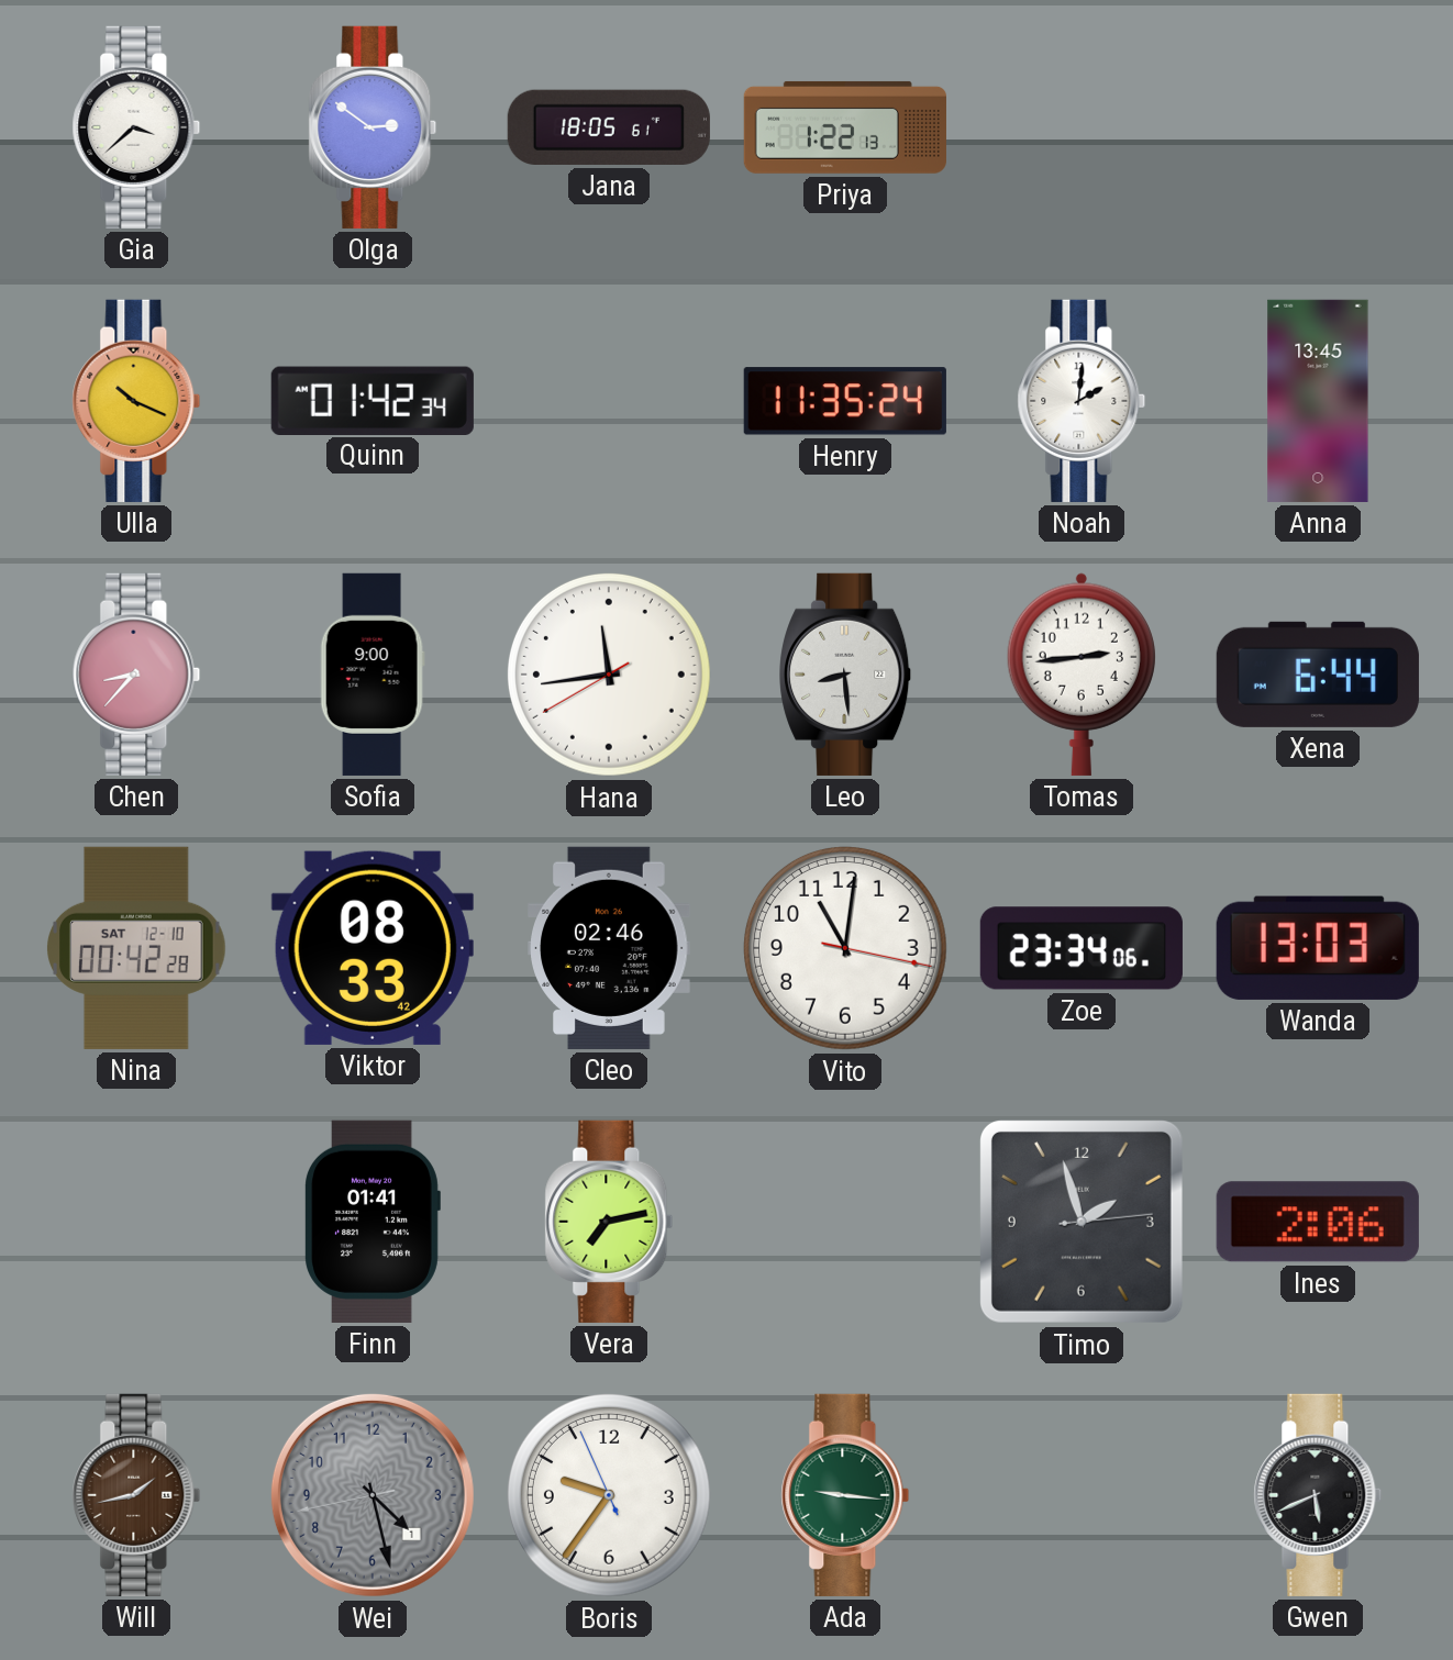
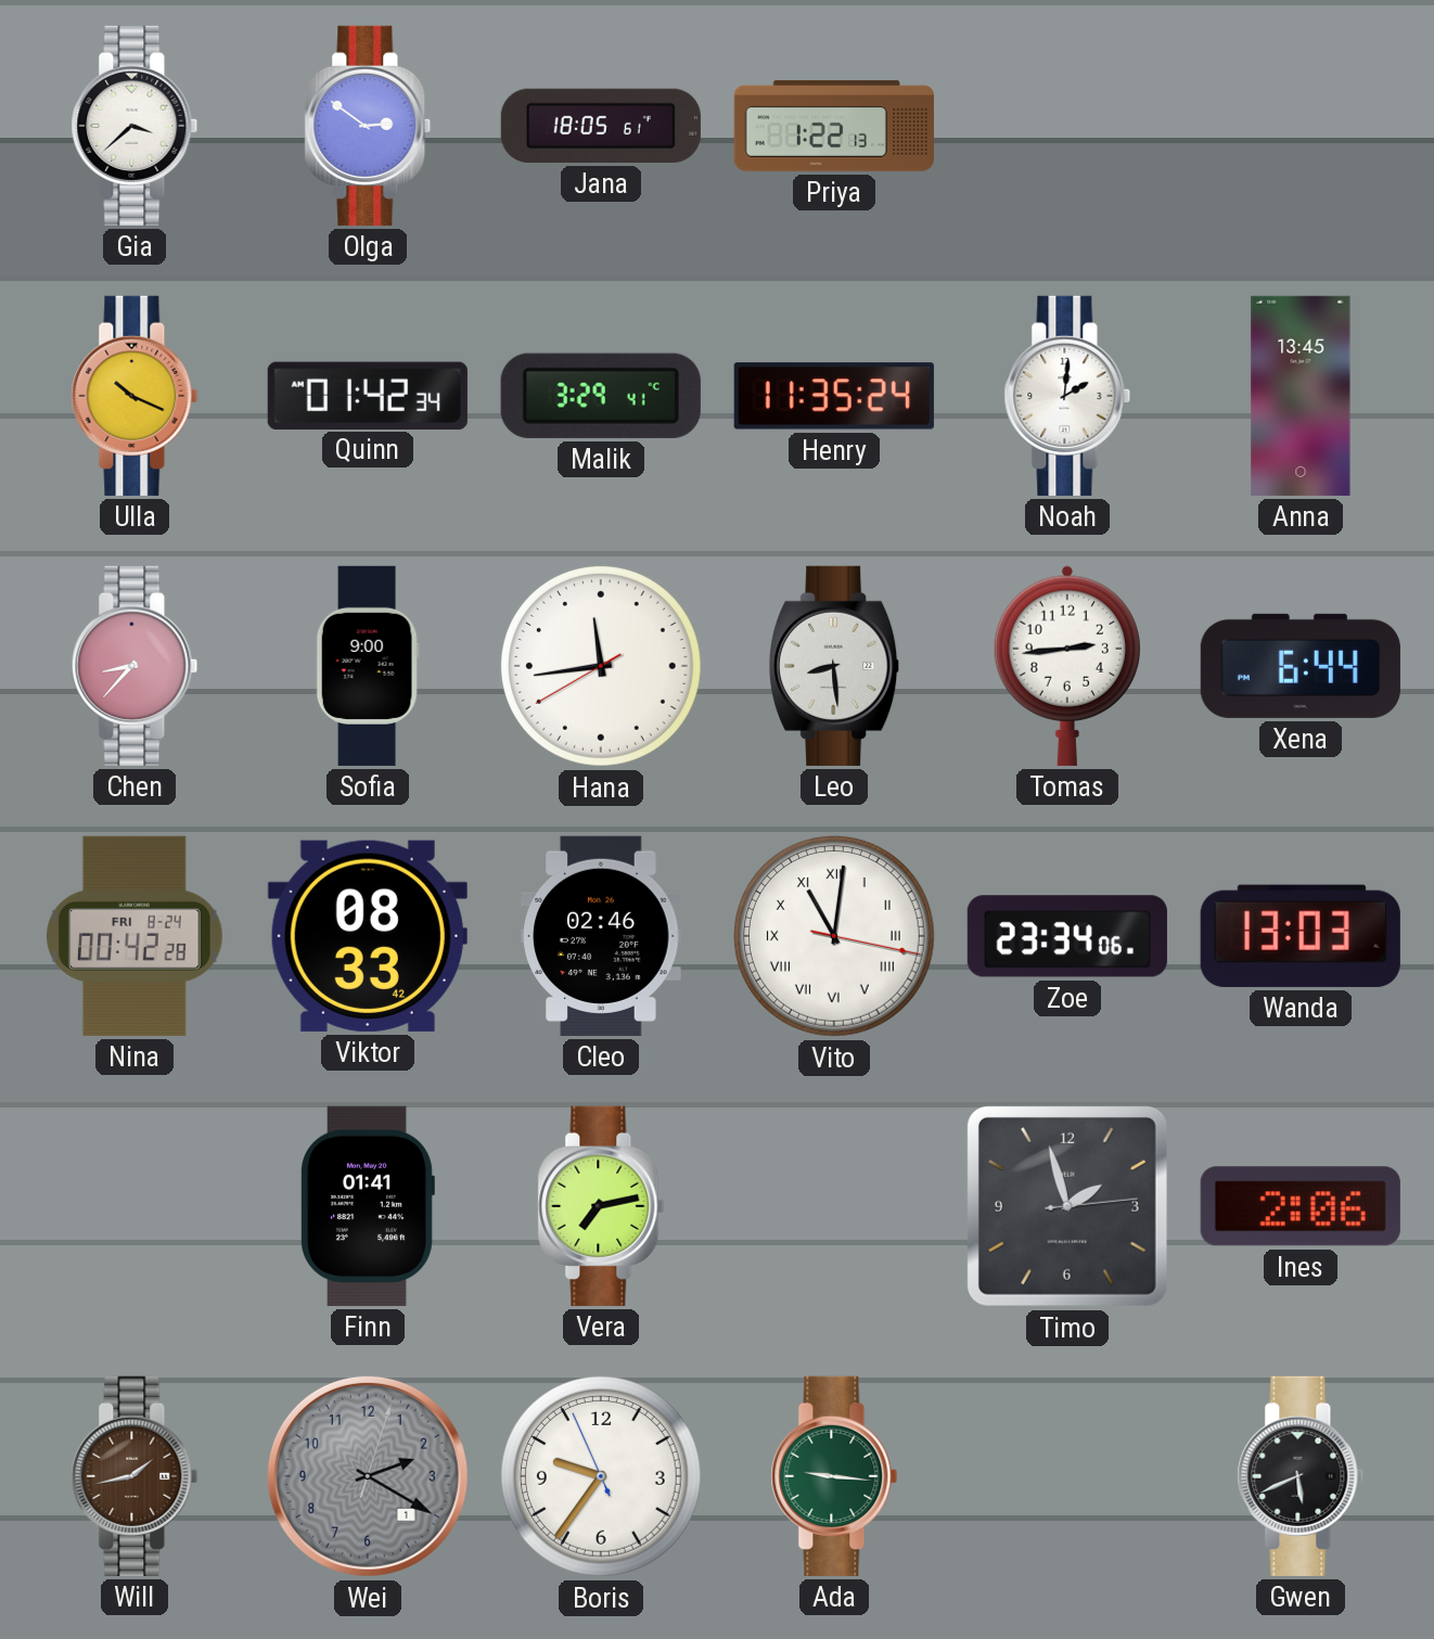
Malik: none -> 3:29 (601, 396)
Nina date: SAT 12-10 -> FRI 8-24 (136, 936)
Vito numerals: Arabic -> Roman (834, 936)
Wei: 4:27 -> 2:20 (368, 1476)
